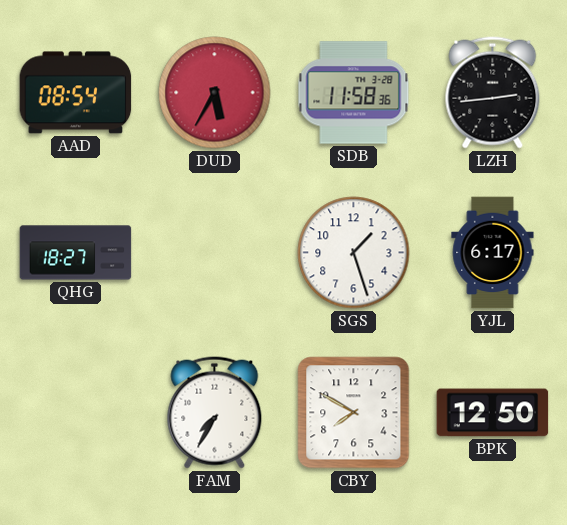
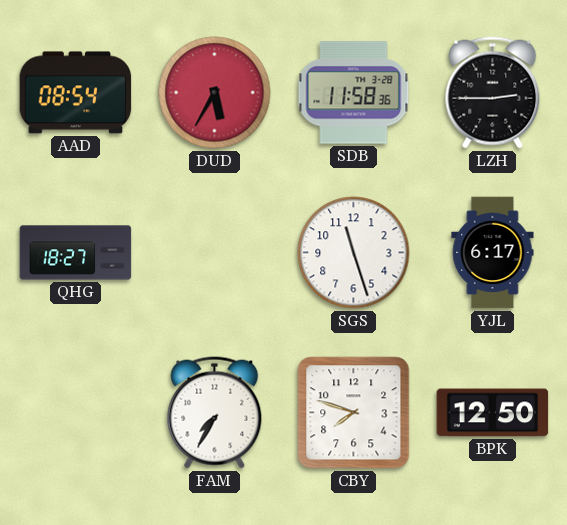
LZH: 2:44 -> 2:45 (493, 93)
SGS: 1:27 -> 11:27 (354, 253)
CBY: 7:50 -> 7:48 (354, 413)
